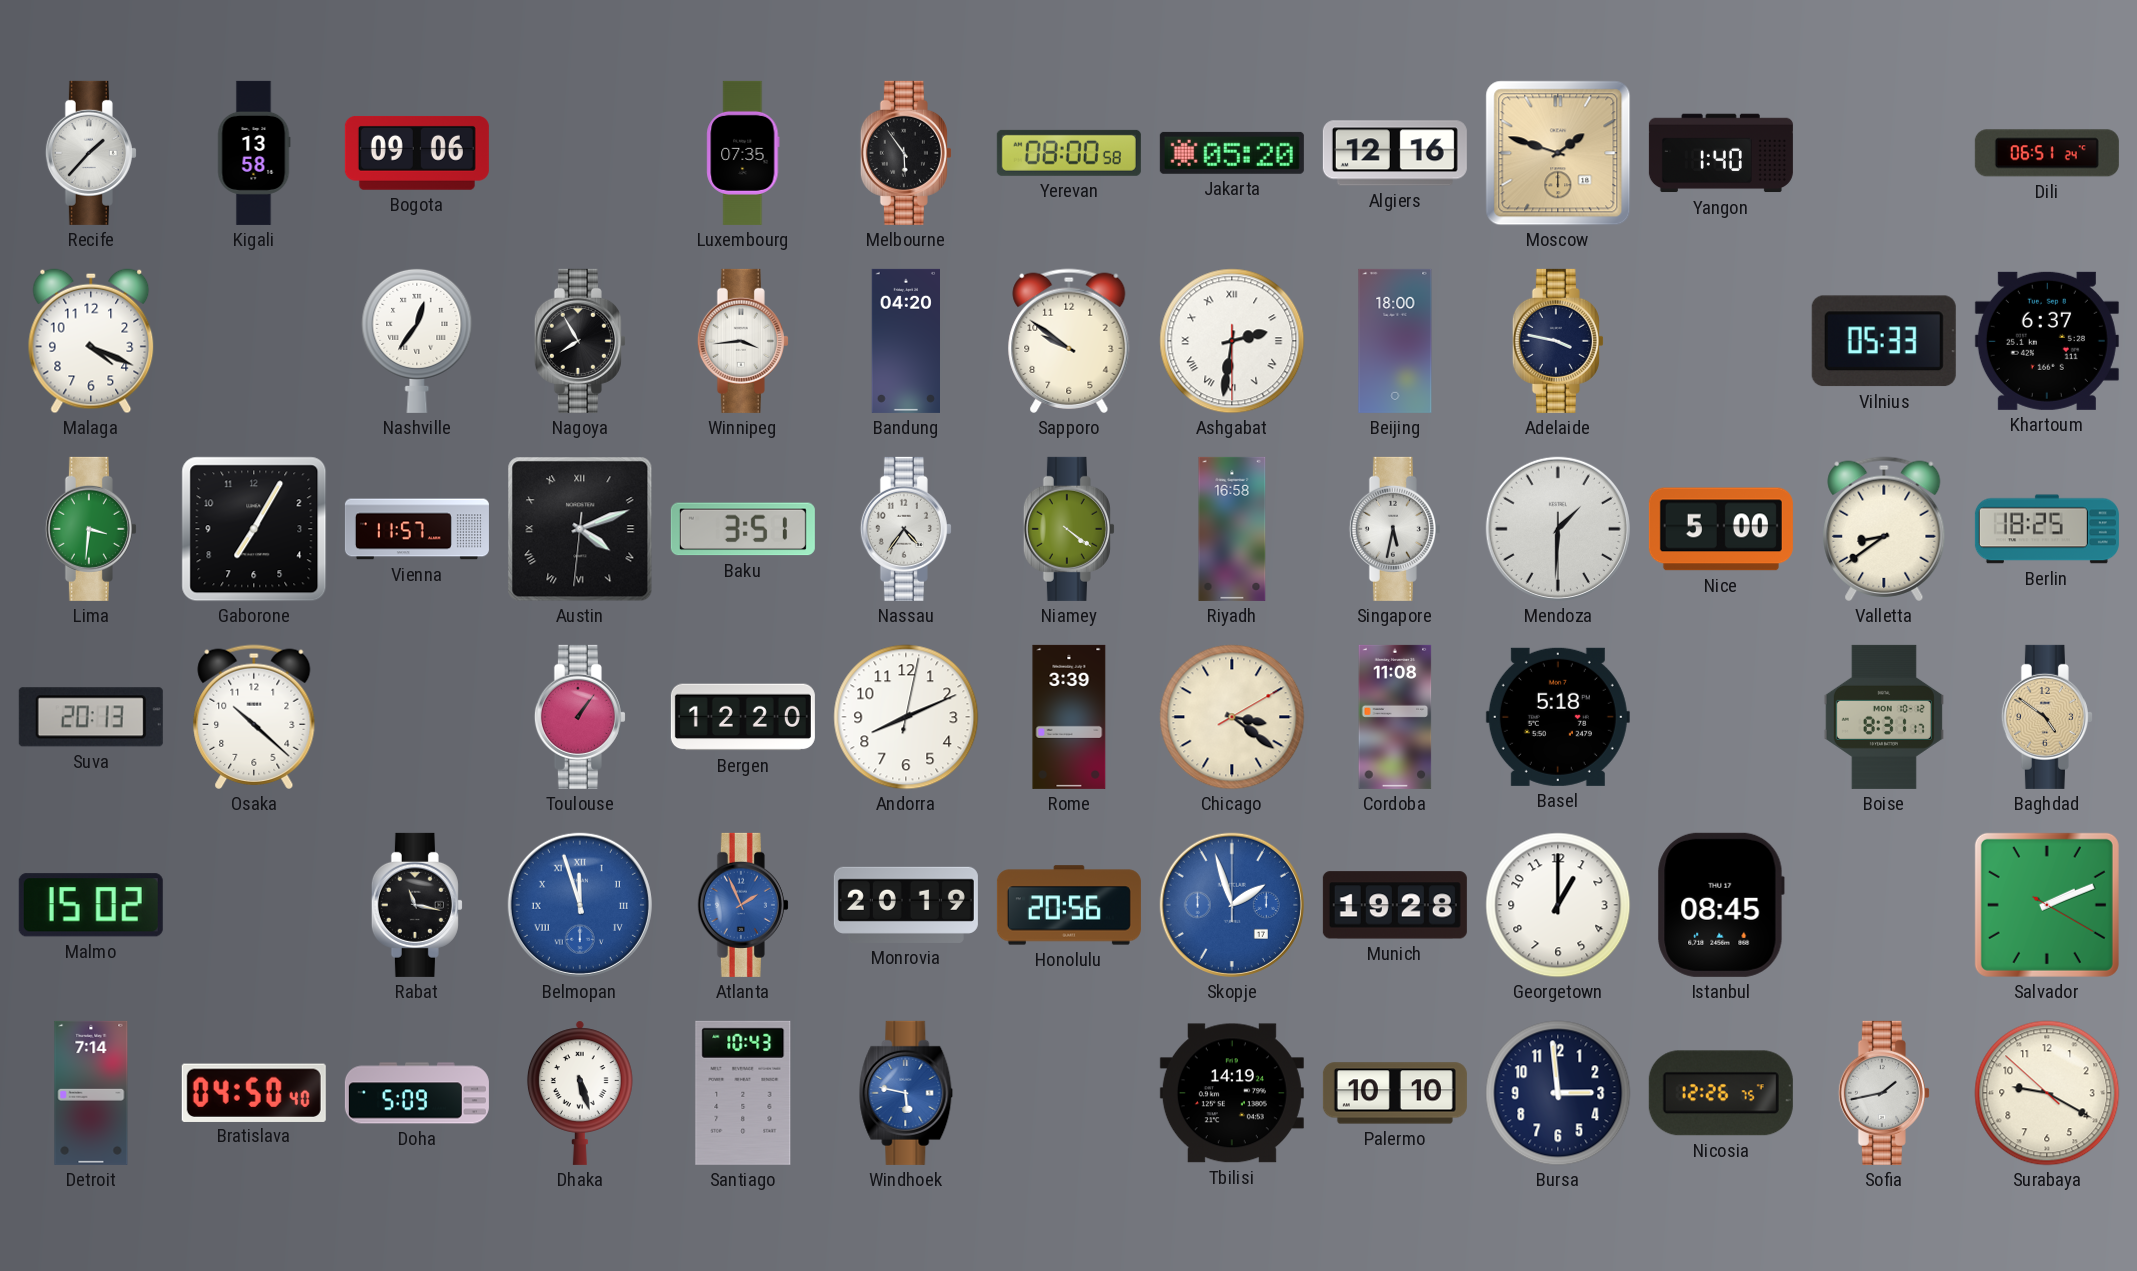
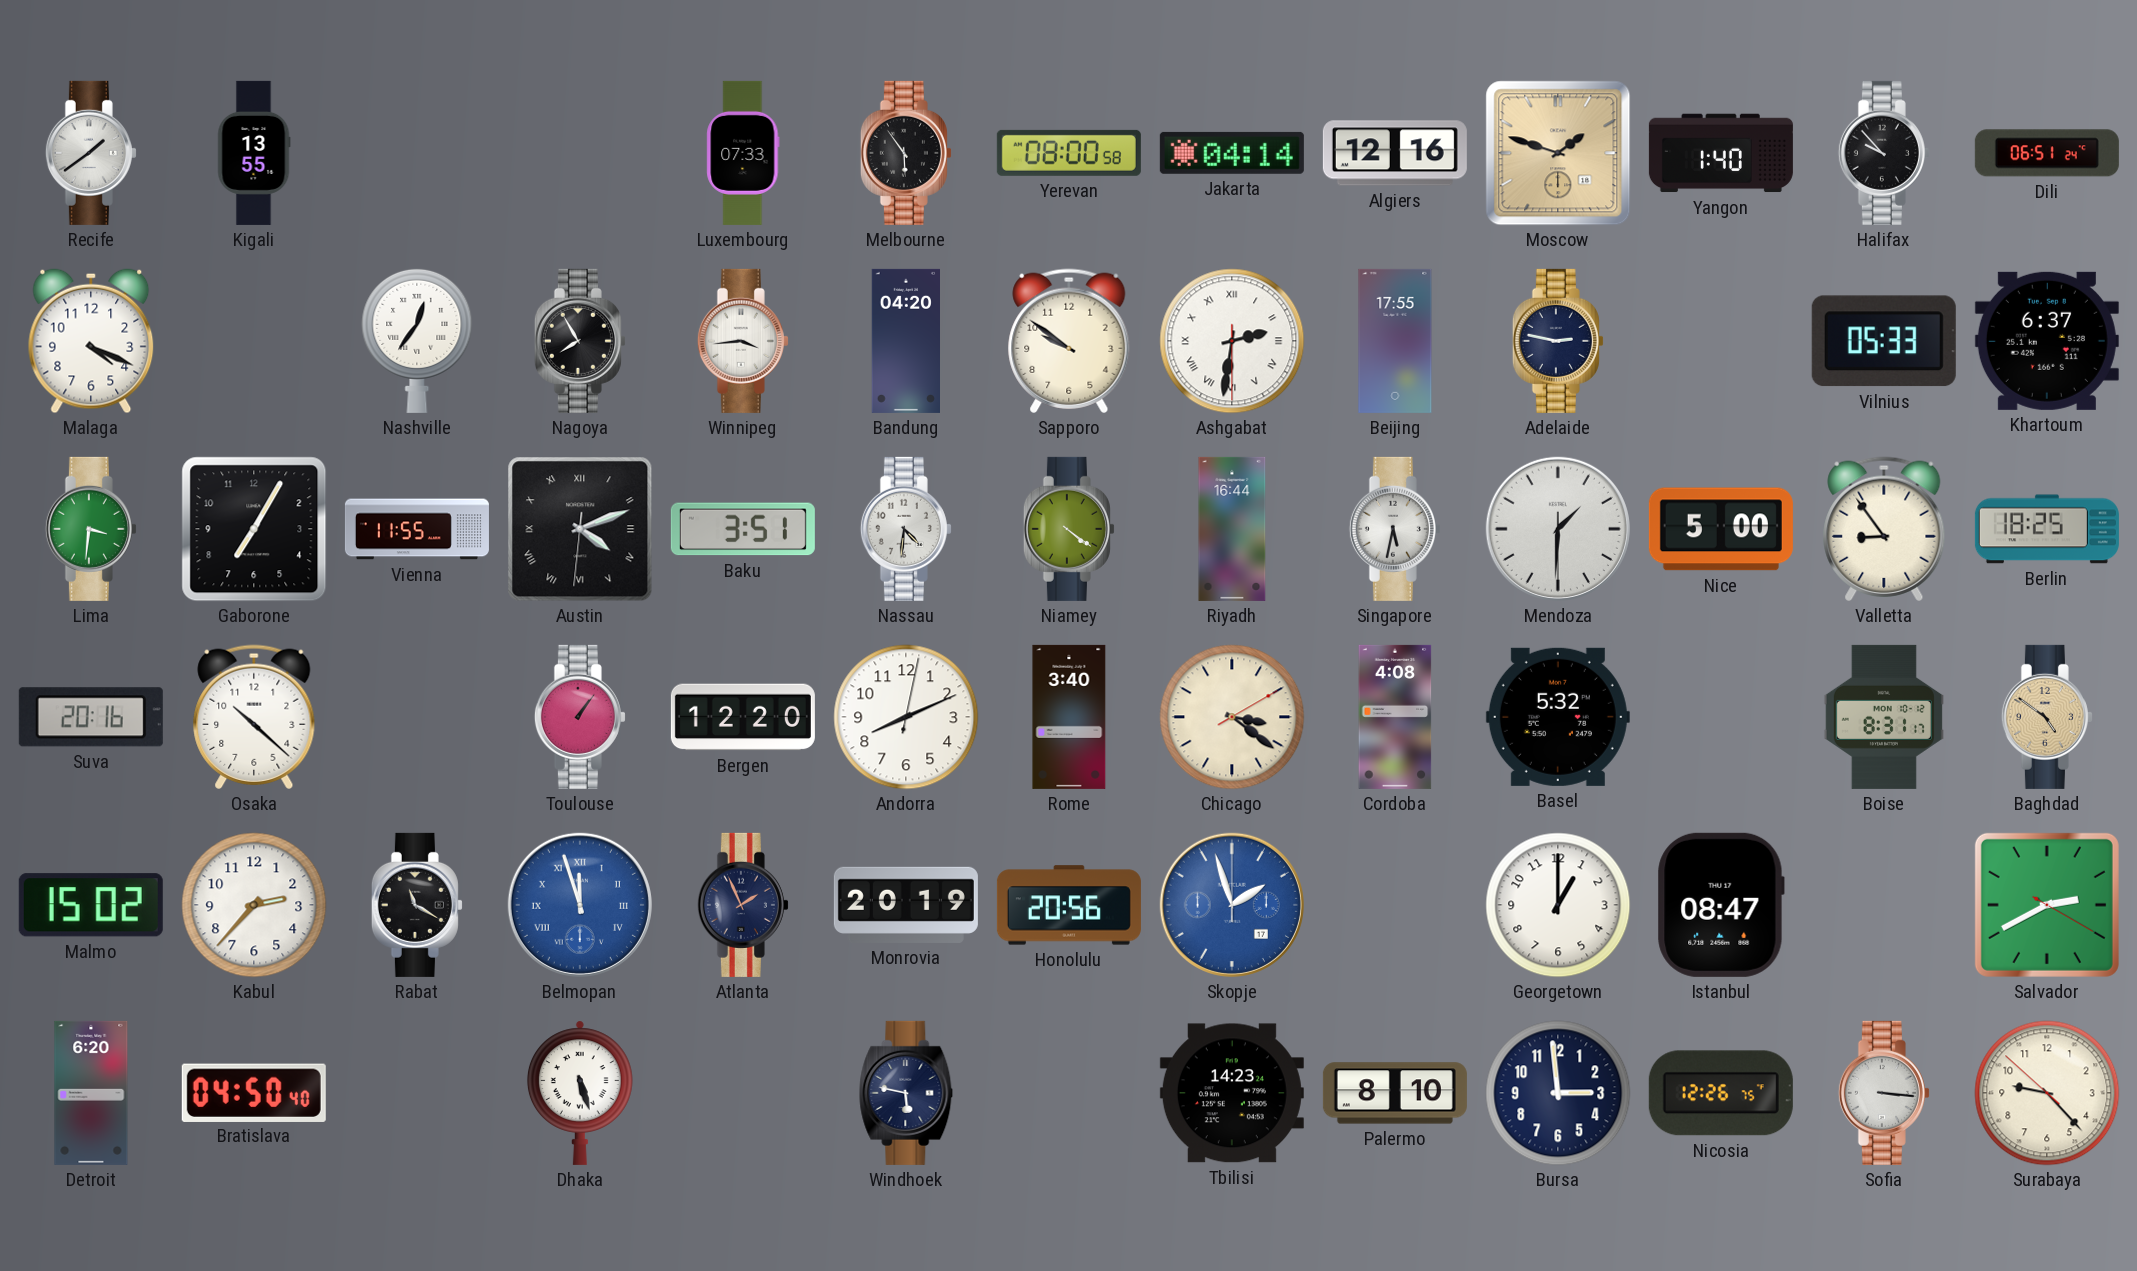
Recife: 1:37 -> 1:39 (91, 153)
Kigali: 13:58 -> 13:55 (254, 153)
Bogota: 09:06 -> none (417, 153)
Luxembourg: 07:35 -> 07:33 (743, 153)
Jakarta: 05:20 -> 04:14 (1232, 153)
Halifax: none -> 9:53 (1884, 153)
Beijing: 18:00 -> 17:55 (1395, 341)
Adelaide: 3:47 -> 2:47 (1558, 341)
Vienna: 11:57 -> 11:55 (417, 529)
Nassau: 4:36 -> 4:31 (906, 529)
Riyadh: 16:58 -> 16:44 (1232, 529)
Valletta: 8:39 -> 8:54 (1884, 529)
Suva: 20:13 -> 20:16 (91, 717)
Rome: 3:39 -> 3:40 (1069, 717)
Cordoba: 11:08 -> 4:08 (1395, 717)
Basel: 5:18 -> 5:32 (1558, 717)
Kabul: none -> 2:37 (254, 905)
Rabat: 11:17 -> 11:20 (417, 905)
Atlanta dial: blue -> navy (743, 905)
Munich: 19:28 -> none (1395, 905)
Istanbul: 08:45 -> 08:47 (1721, 905)
Salvador: 2:11 -> 2:40 (2047, 905)
Detroit: 7:14 -> 6:20 (91, 1093)
Doha: 5:09 -> none (417, 1093)
Santiago: 10:43 -> none (743, 1093)
Windhoek dial: blue -> navy (906, 1093)
Tbilisi: 14:19 -> 14:23 (1232, 1093)
Palermo: 10:10 -> 8:10 (1395, 1093)
Sofia: 1:43 -> 3:16 (1884, 1093)
Surabaya: 9:19 -> 9:22 (2047, 1093)
